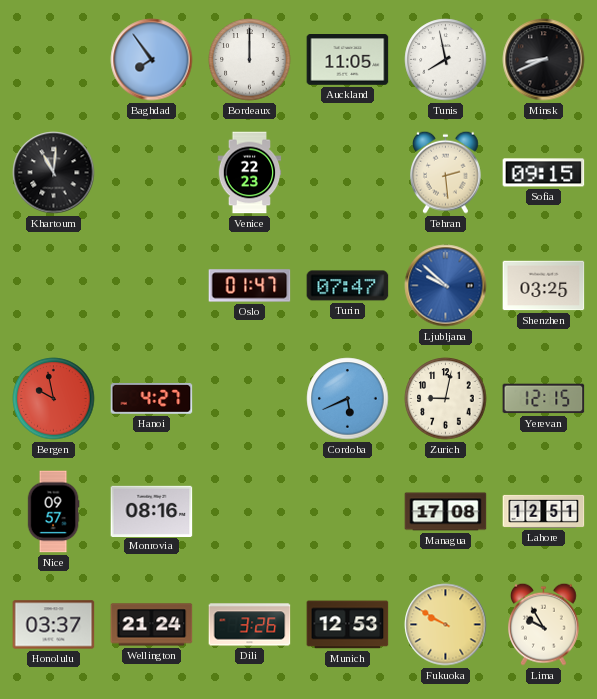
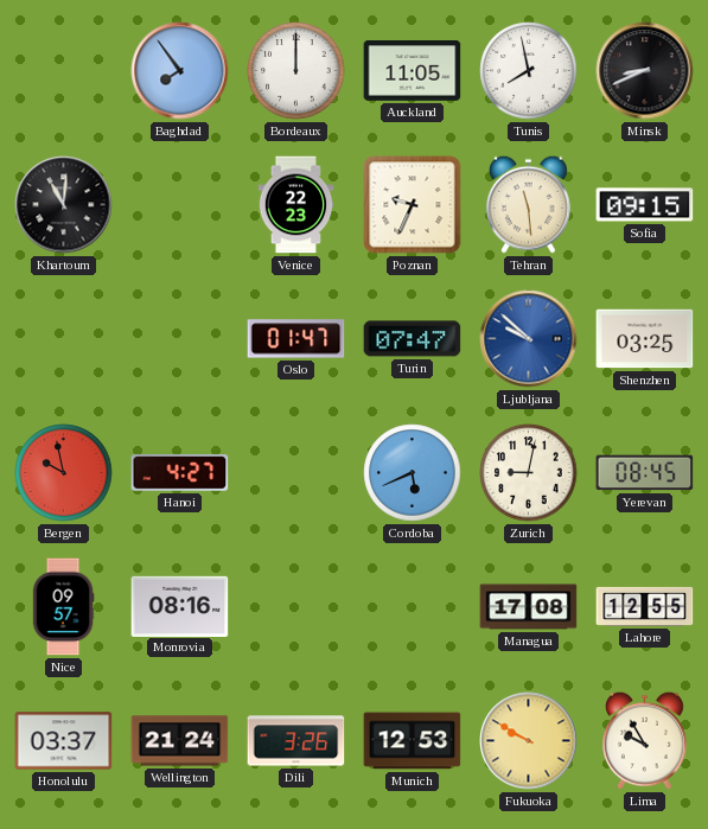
Poznan: none -> 9:34 (413, 205)
Tehran: 2:29 -> 11:29 (529, 204)
Yerevan: 12:15 -> 08:45 (645, 473)
Lahore: 12:51 -> 12:55 (645, 606)
